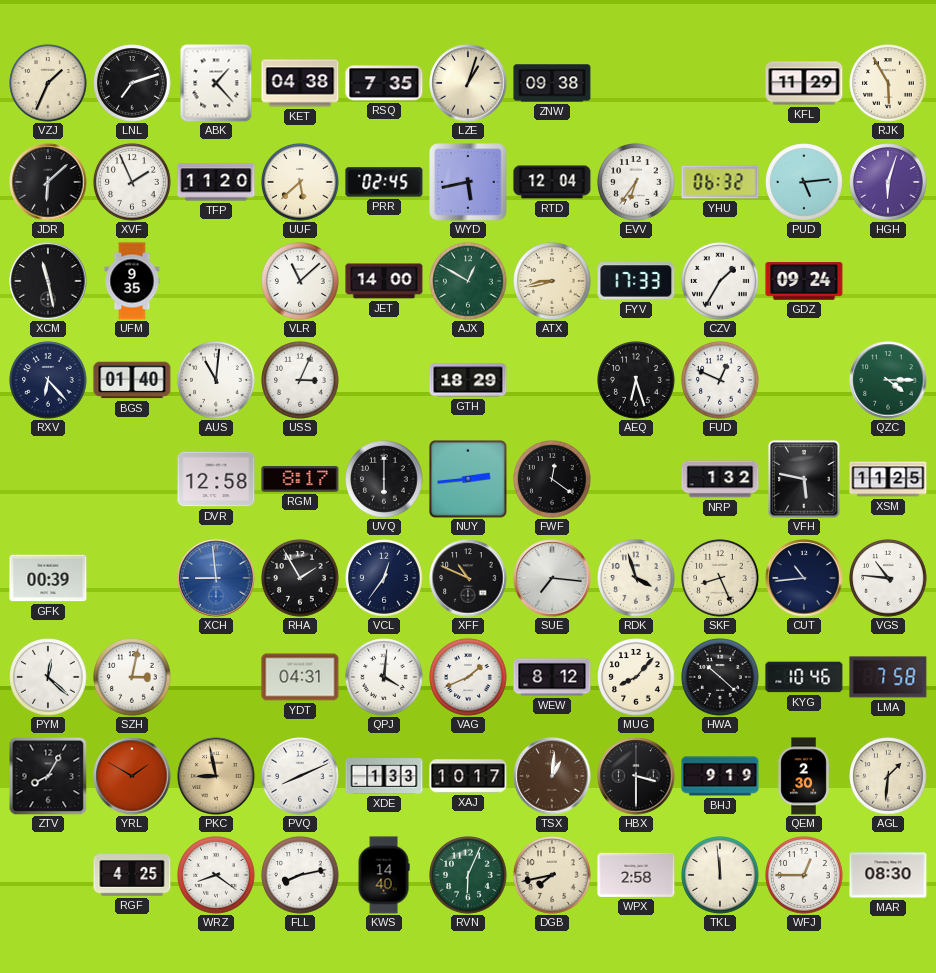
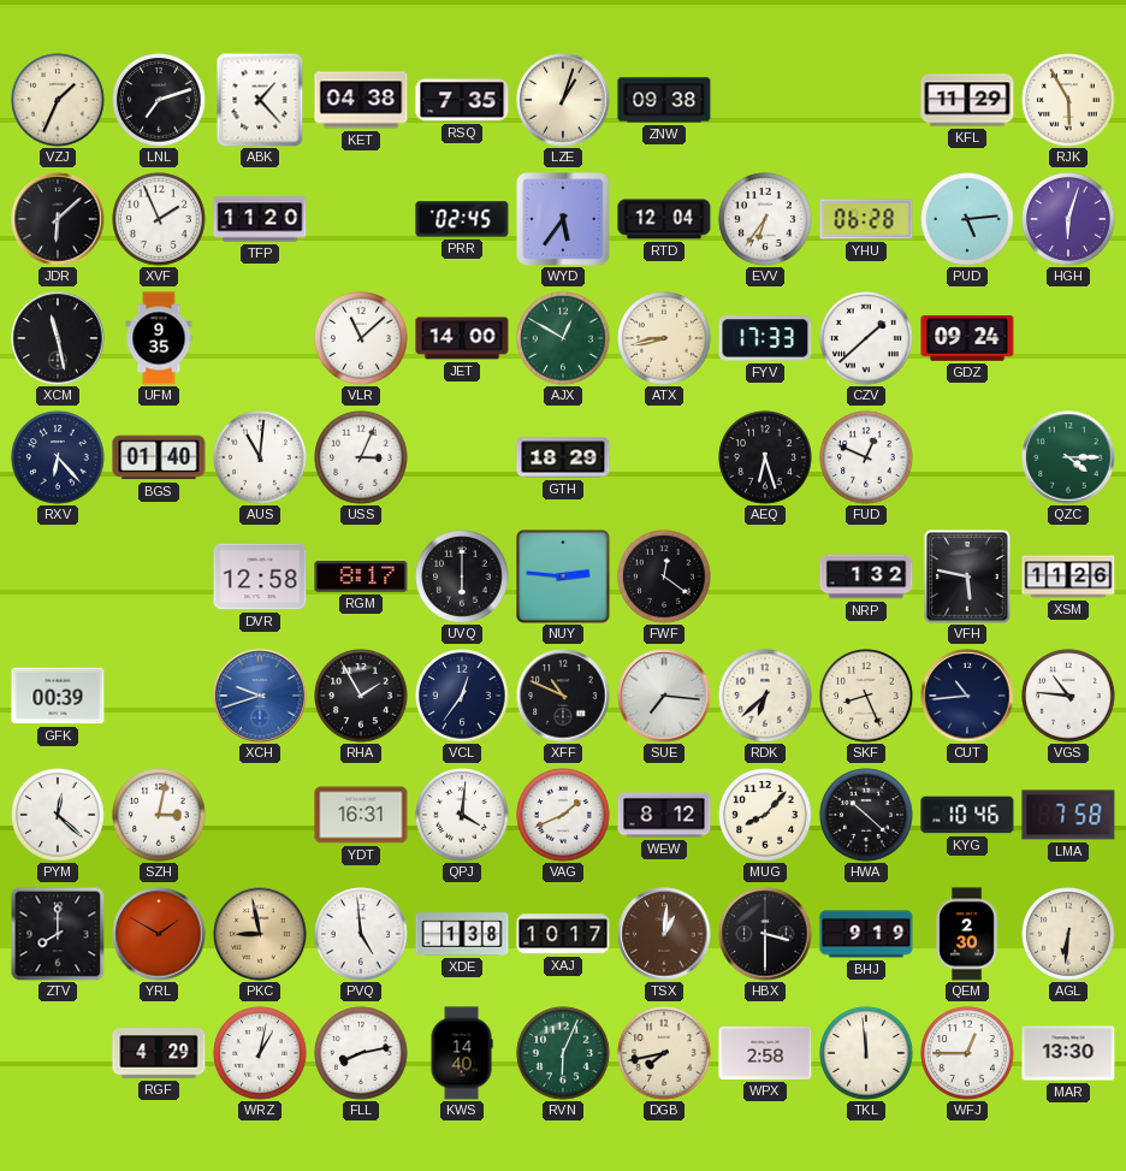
UUF: 5:38 -> none (300, 182)
WYD: 5:43 -> 5:36 (563, 219)
YHU: 06:32 -> 06:28 (866, 219)
CZV: 1:35 -> 1:38 (866, 338)
NUY: 2:44 -> 2:46 (564, 578)
XSM: 11:25 -> 11:26 (1068, 576)
XCH: 8:59 -> 9:42 (260, 696)
RDK: 3:57 -> 6:38 (765, 696)
YDT: 04:31 -> 16:31 (361, 815)
ZTV: 8:05 -> 8:00 (58, 934)
PVQ: 8:11 -> 4:59 (361, 934)
XDE: 1:33 -> 1:38 (462, 934)
AGL: 1:31 -> 6:31 (1068, 934)
RGF: 4:25 -> 4:29 (159, 1053)
WRZ: 8:21 -> 1:02 (260, 1053)
MAR: 08:30 -> 13:30 (1068, 1053)
